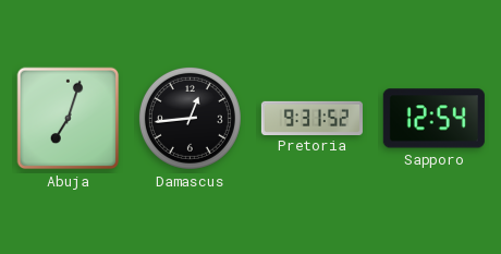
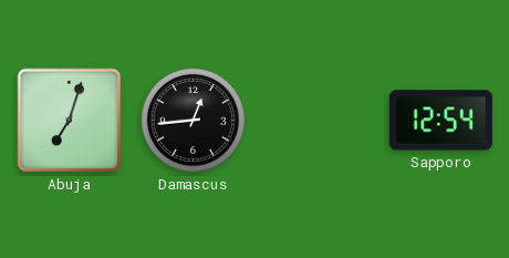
Pretoria: 9:31 -> none (311, 118)
